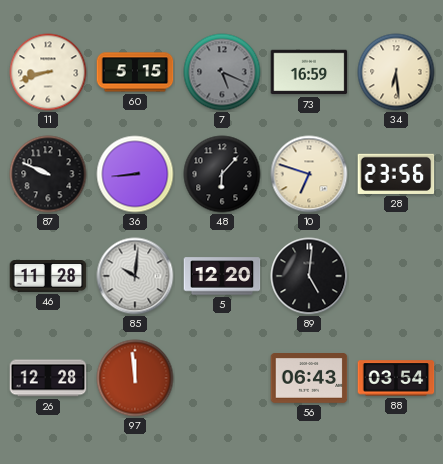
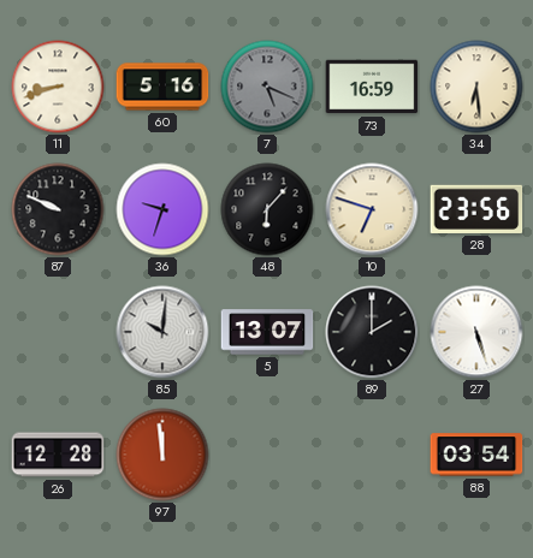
60: 5:15 -> 5:16 (162, 87)
36: 8:44 -> 9:33 (162, 209)
46: 11:28 -> none (48, 277)
5: 12:20 -> 13:07 (267, 332)
89: 5:01 -> 2:00 (372, 332)
27: none -> 5:27 (476, 332)
56: 06:43 -> none (309, 379)
